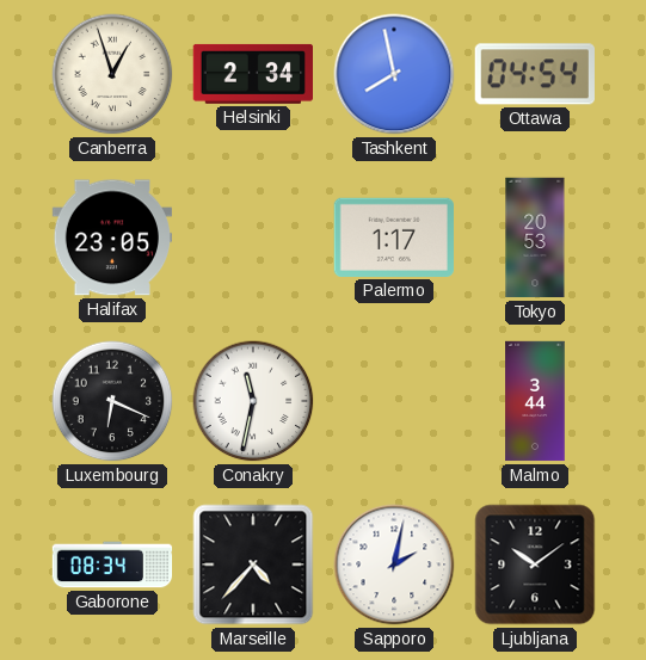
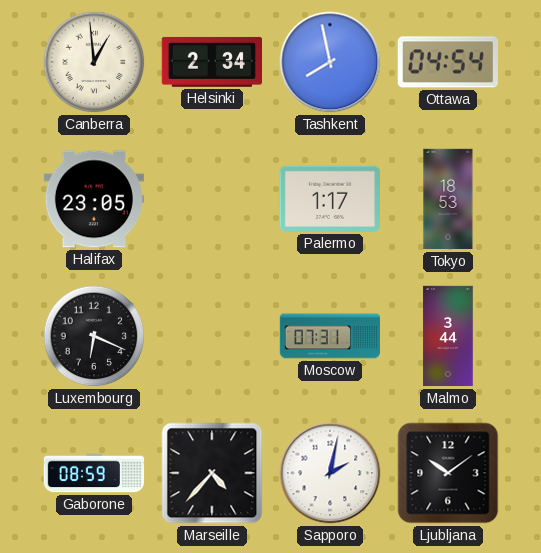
Canberra: 12:57 -> 12:59 (94, 62)
Tokyo: 20:53 -> 18:53 (448, 199)
Conakry: 11:32 -> none (253, 401)
Moscow: none -> 07:31 (330, 336)
Gaborone: 08:34 -> 08:59 (94, 473)
